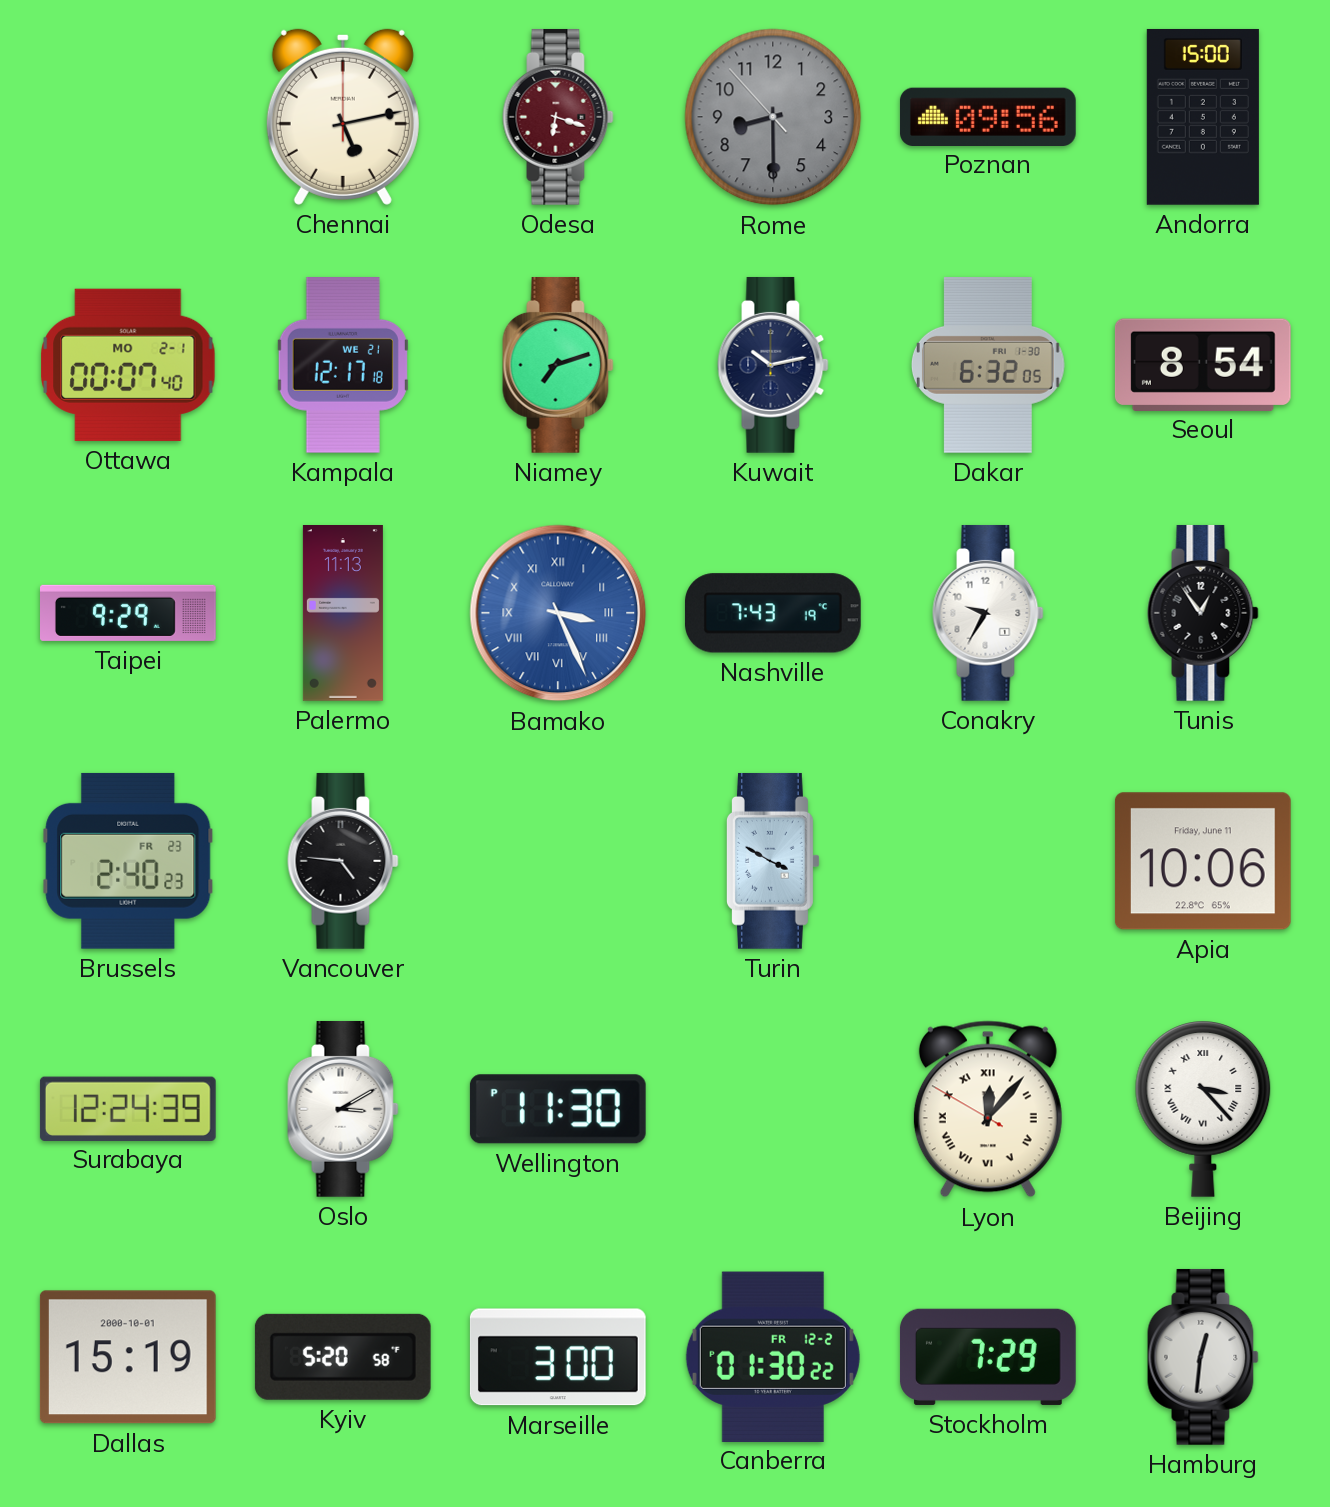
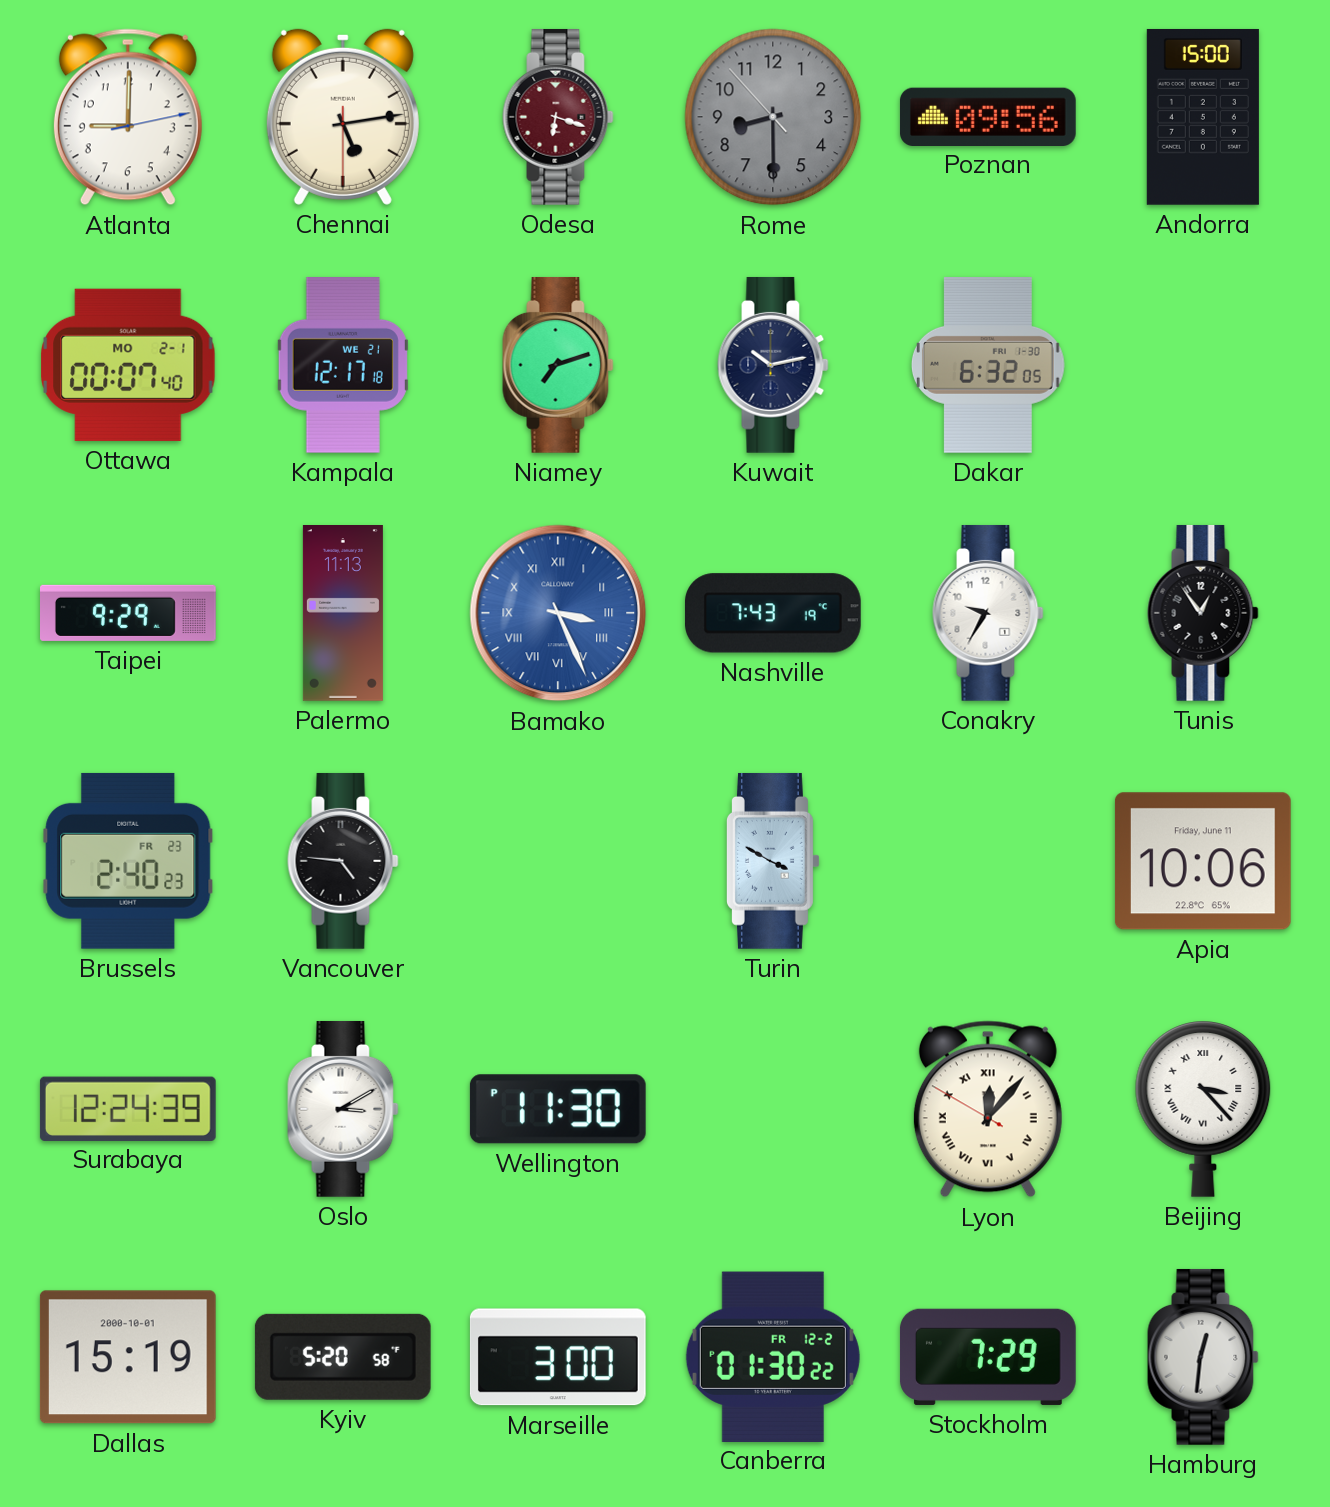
Atlanta: none -> 9:00 (128, 117)
Chennai: 5:13:00 -> 5:13:30 (343, 117)
Seoul: 8:54 -> none (1203, 364)
